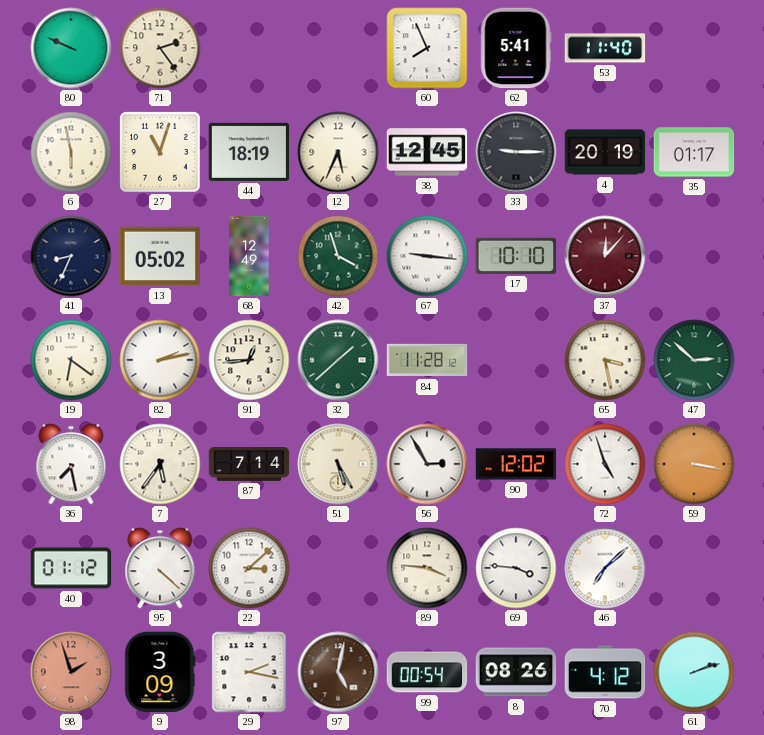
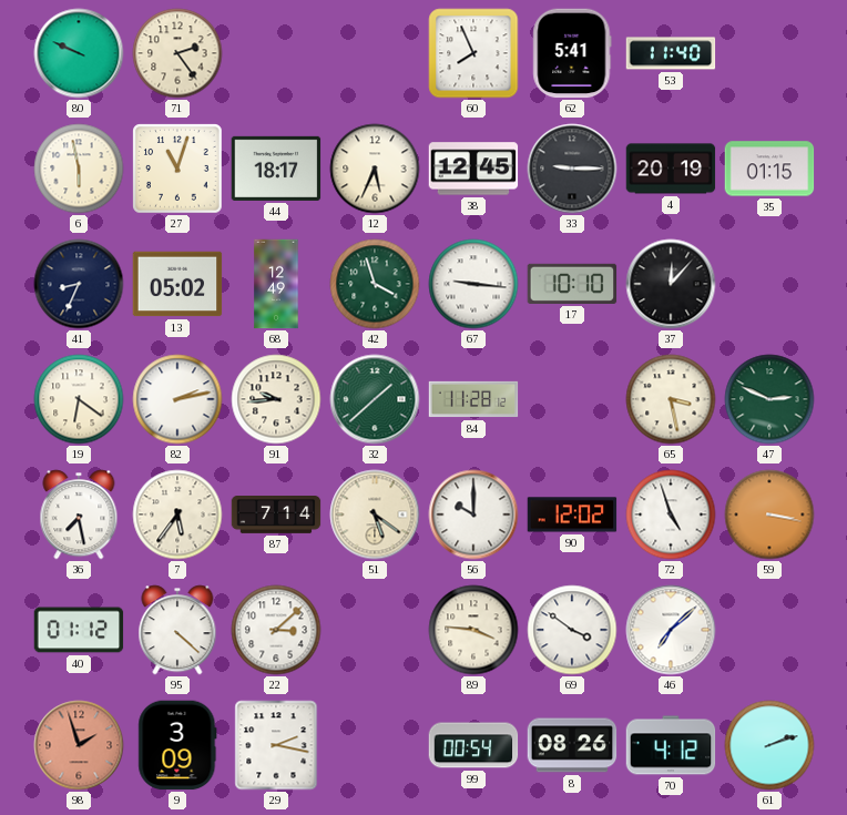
44: 18:19 -> 18:17 (276, 169)
35: 01:17 -> 01:15 (769, 169)
37 dial: burgundy -> black (671, 284)
91: 12:44 -> 9:44 (276, 399)
47: 2:52 -> 2:49 (769, 399)
51: 5:25 -> 5:21 (375, 515)
56: 2:55 -> 10:00 (473, 515)
69: 3:46 -> 3:51 (572, 630)
97: 5:02 -> none (338, 672)
